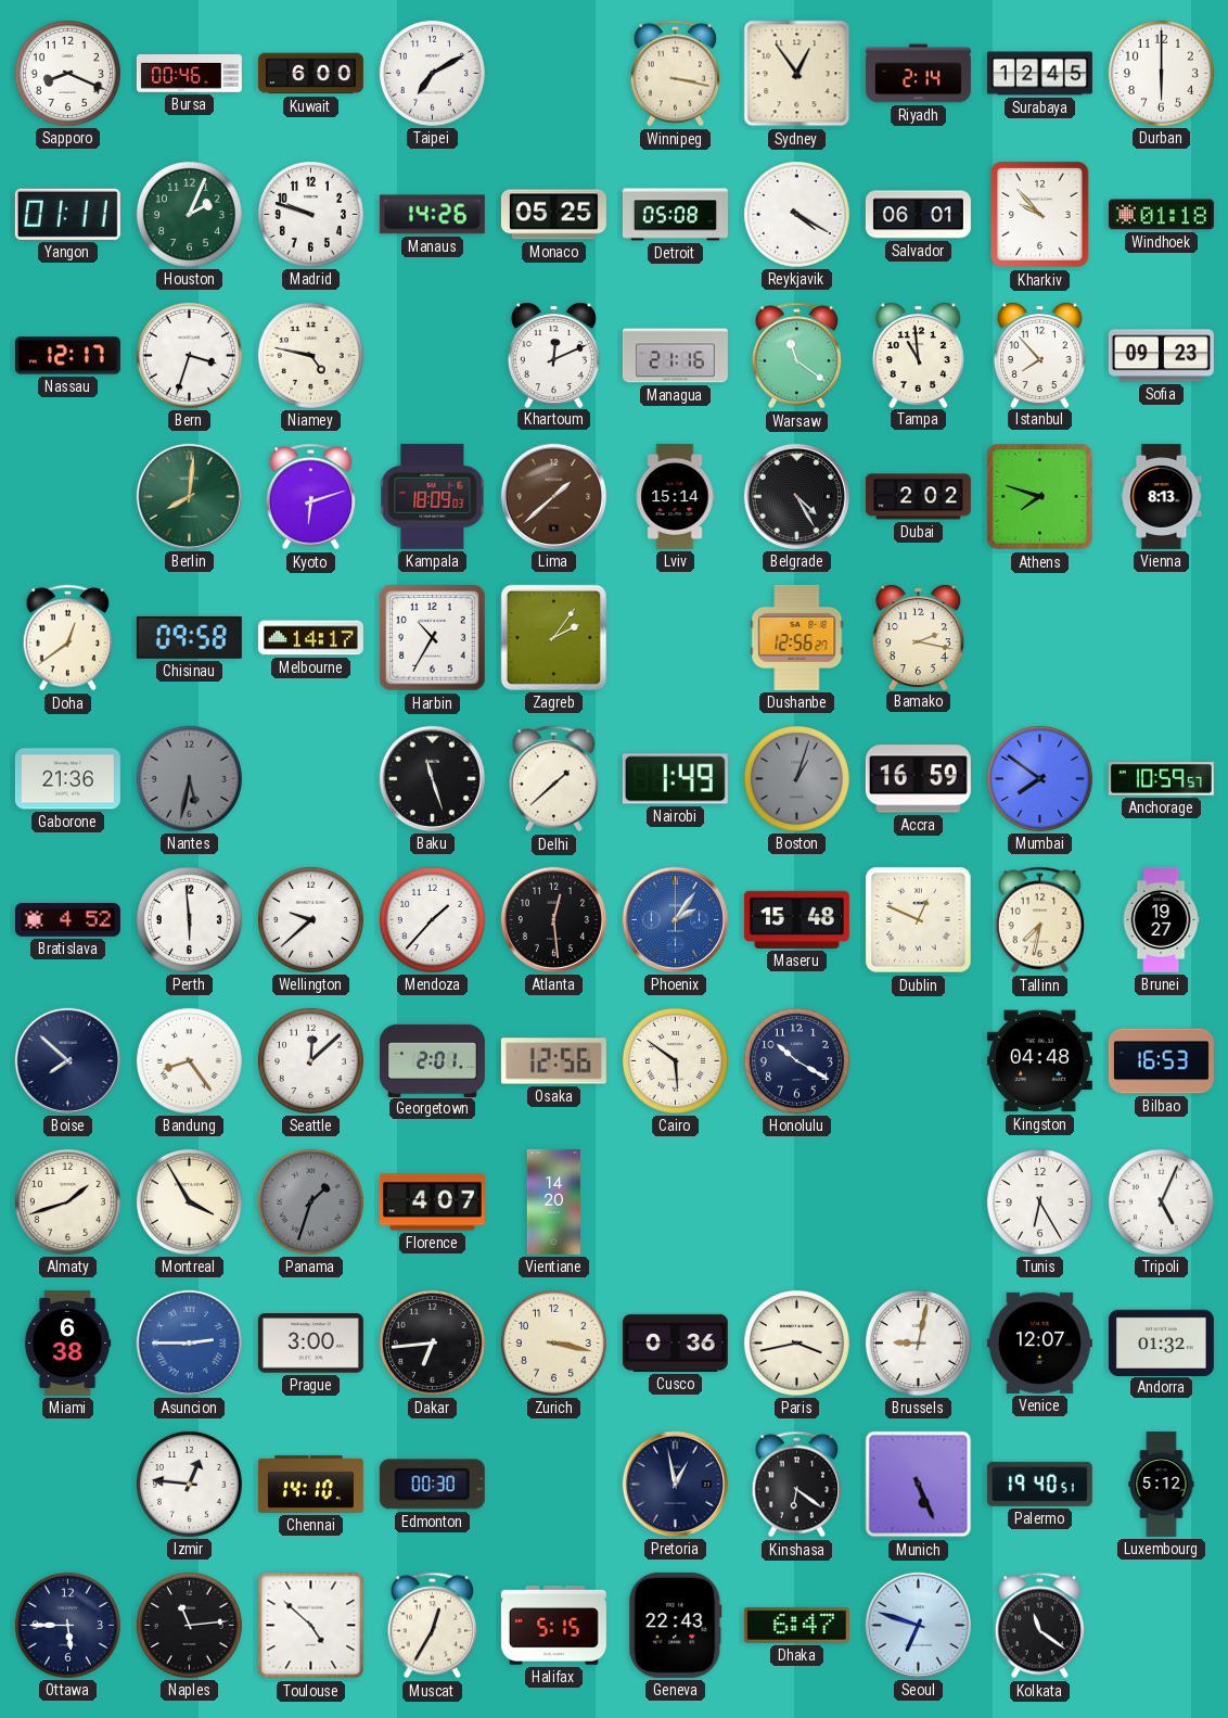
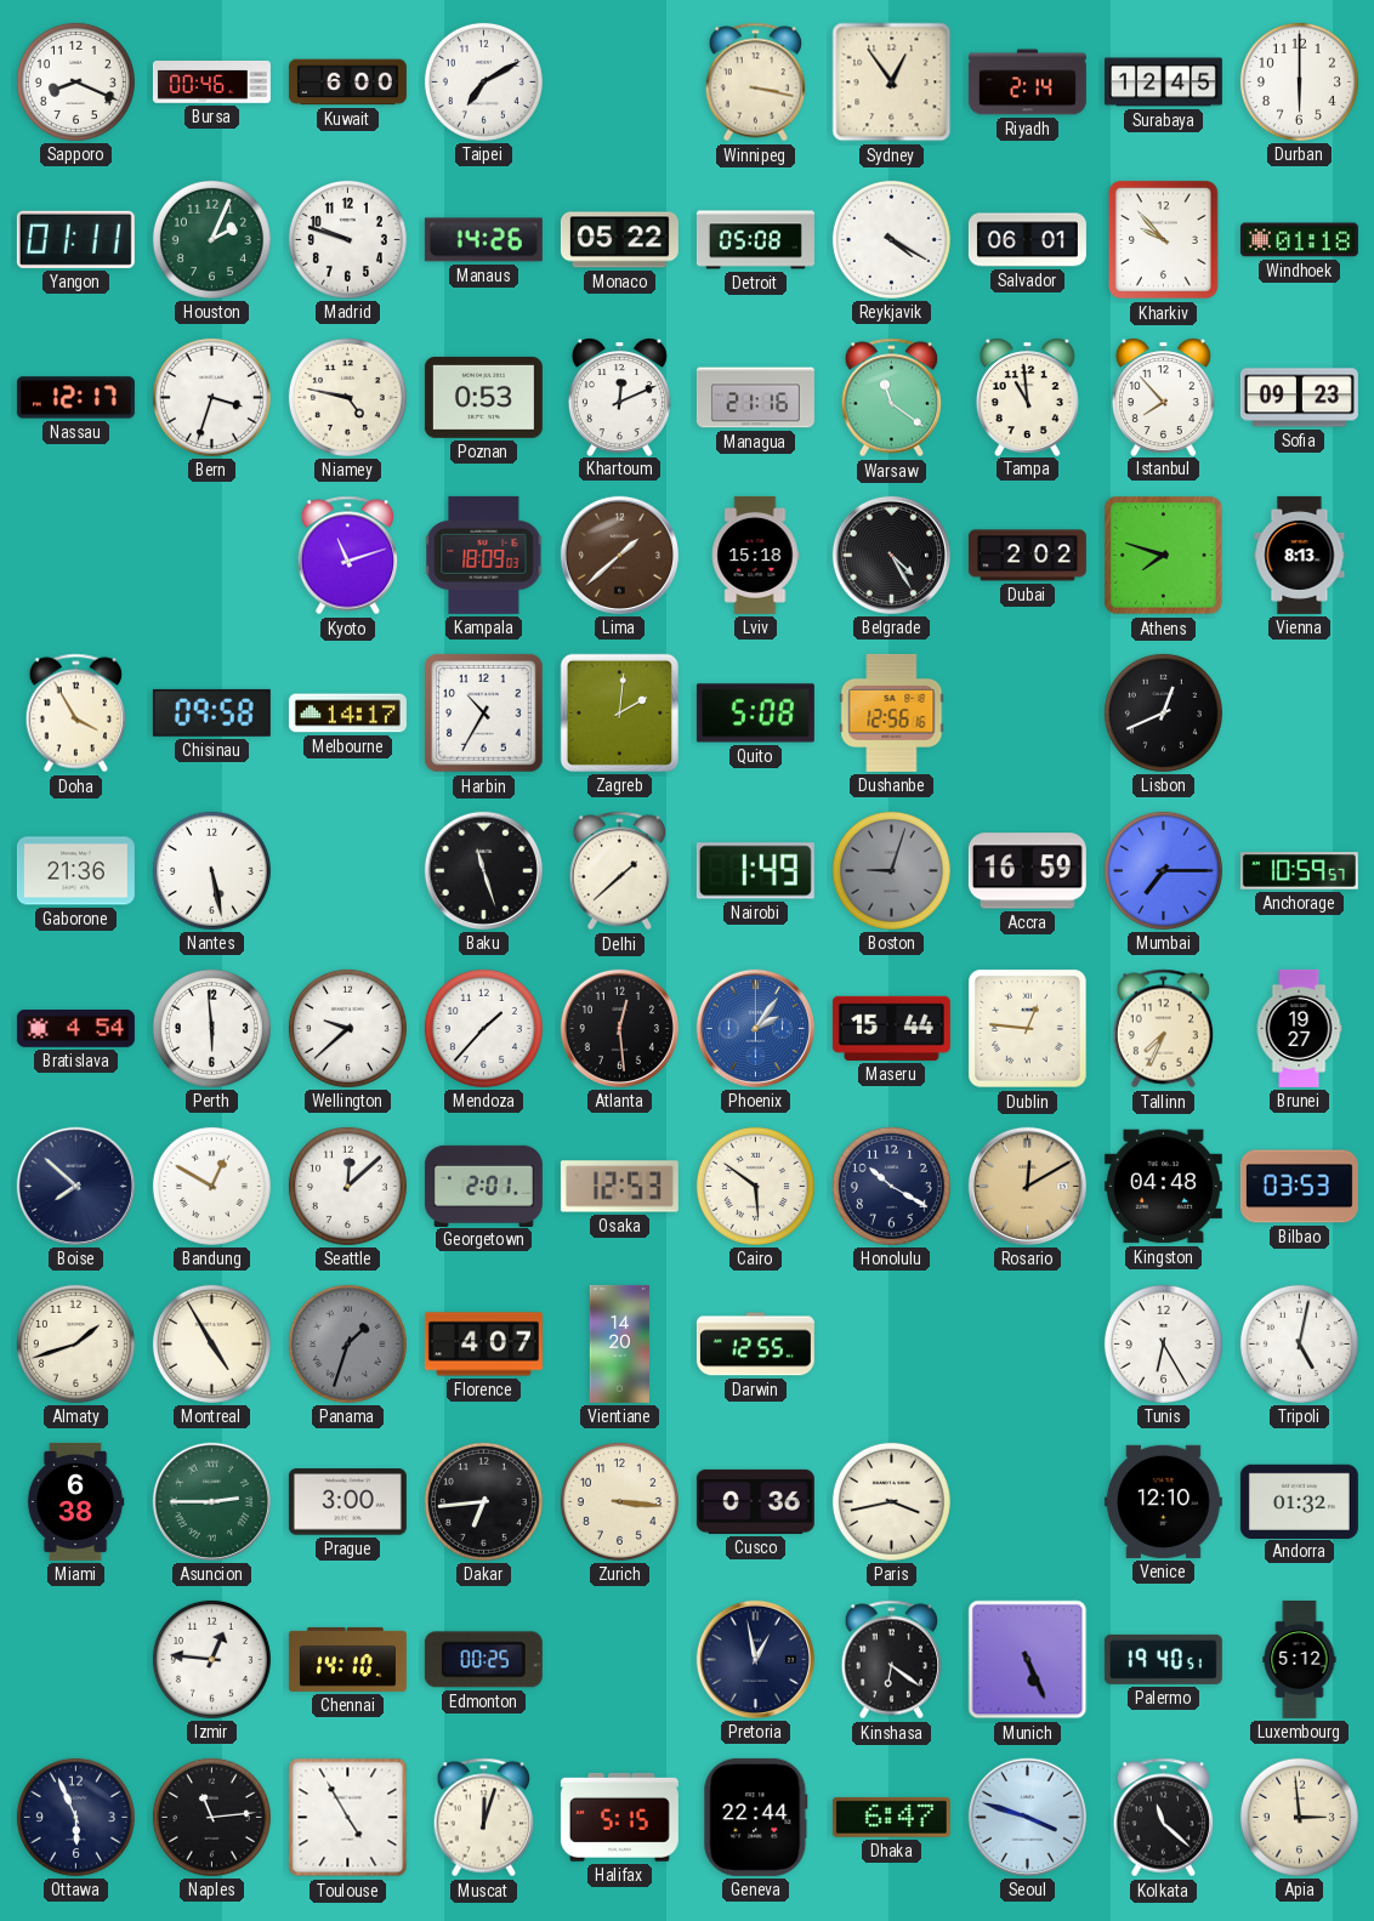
Monaco: 05:25 -> 05:22 (619, 240)
Poznan: none -> 0:53 (483, 397)
Berlin: 8:01 -> none (189, 496)
Kyoto: 6:12 -> 11:12 (348, 556)
Lviv: 15:14 -> 15:18 (755, 555)
Doha: 12:39 -> 3:55 (76, 714)
Zagreb: 2:06 -> 2:01 (619, 712)
Quito: none -> 5:08 (755, 714)
Dushanbe: 12:56:27 -> 12:56:16 (892, 712)
Bamako: 2:17 -> none (918, 637)
Lisbon: none -> 12:41 (1163, 712)
Nantes: 5:32 -> 5:28 (211, 870)
Nantes dial: grey -> white (211, 870)
Boston: 1:03 -> 9:03 (891, 870)
Mumbai: 7:51 -> 7:15 (1163, 870)
Bratislava: 4:52 -> 4:54 (75, 1028)
Maseru: 15:48 -> 15:44 (891, 1028)
Dublin: 12:49 -> 12:46 (1028, 1029)
Tallinn: 7:32 -> 7:34 (1164, 1029)
Bandung: 8:24 -> 12:50 (211, 1186)
Osaka: 12:56 -> 12:53 (619, 1187)
Rosario: none -> 12:10 (1027, 1186)
Bilbao: 16:53 -> 03:53 (1299, 1187)
Montreal: 3:55 -> 4:55 (211, 1343)
Darwin: none -> 12:55 (755, 1345)
Tripoli: 5:04 -> 5:02 (1299, 1343)
Asuncion dial: blue -> green (211, 1501)
Zurich: 3:17 -> 3:16 (619, 1501)
Brussels: 9:02 -> none (918, 1342)
Venice: 12:07 -> 12:10 (1163, 1501)
Edmonton: 00:30 -> 00:25 (483, 1660)
Ottawa: 5:45 -> 5:56 (75, 1817)
Toulouse: 4:52 -> 4:55 (348, 1818)
Muscat: 12:35 -> 12:03 (484, 1818)
Geneva: 22:43 -> 22:44 (756, 1817)
Seoul: 6:48 -> 3:48 (1027, 1817)
Kolkata: 11:21 -> 11:22 (1164, 1818)
Apia: none -> 2:59 (1299, 1817)
